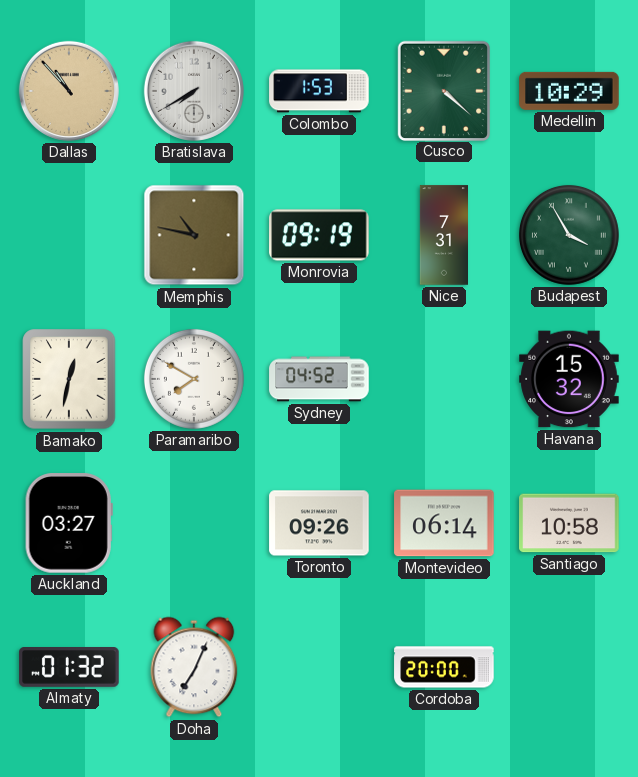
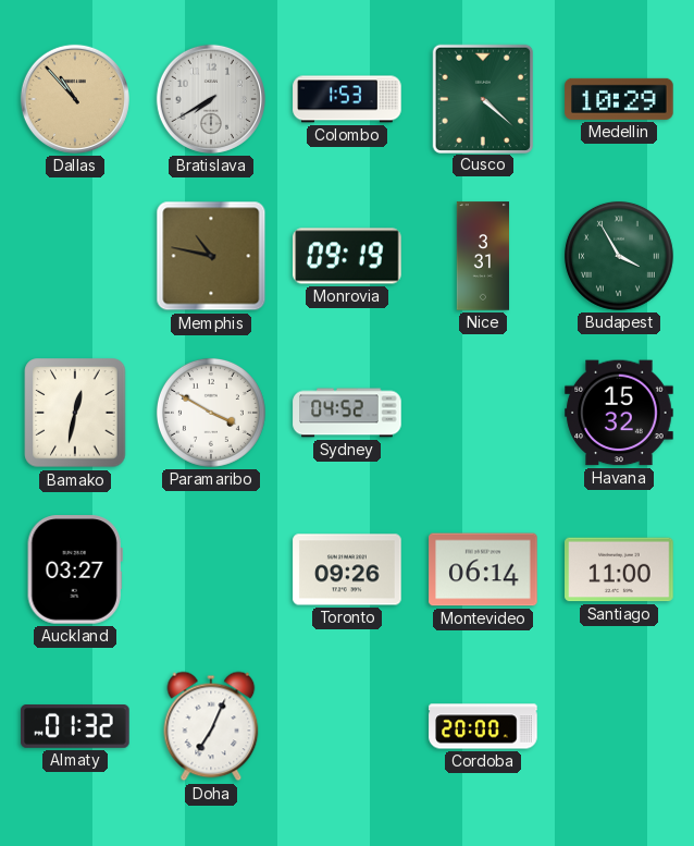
Nice: 7:31 -> 3:31 (482, 256)
Paramaribo: 7:50 -> 3:50 (211, 413)
Santiago: 10:58 -> 11:00 (619, 569)
